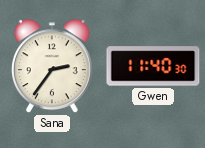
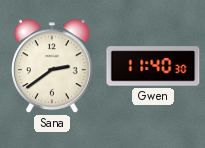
Sana: 2:36 -> 2:39 (53, 67)
